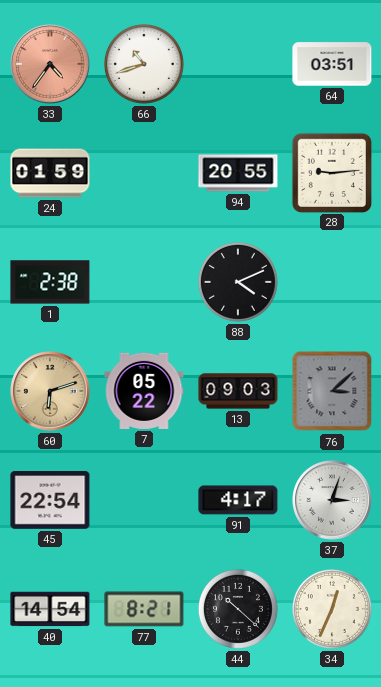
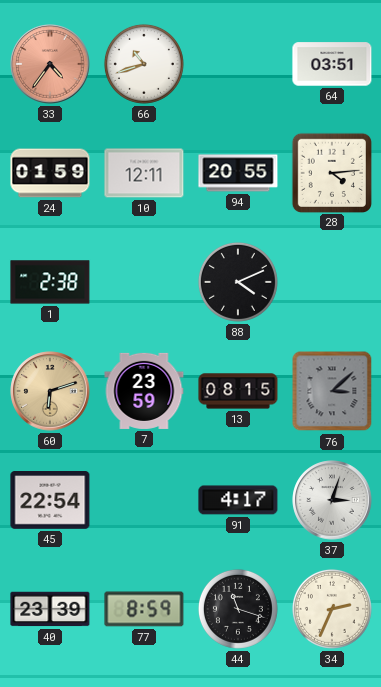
10: none -> 12:11 (144, 173)
28: 9:14 -> 4:14 (331, 172)
7: 05:22 -> 23:59 (144, 391)
13: 09:03 -> 08:15 (238, 391)
40: 14:54 -> 23:39 (50, 609)
77: 8:21 -> 8:59 (144, 609)
44: 10:22 -> 11:18 (238, 609)
34: 12:34 -> 2:34 (332, 609)
